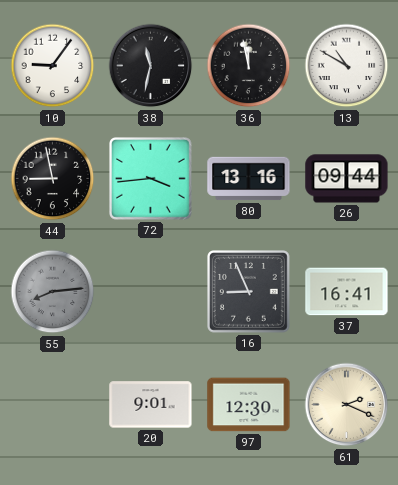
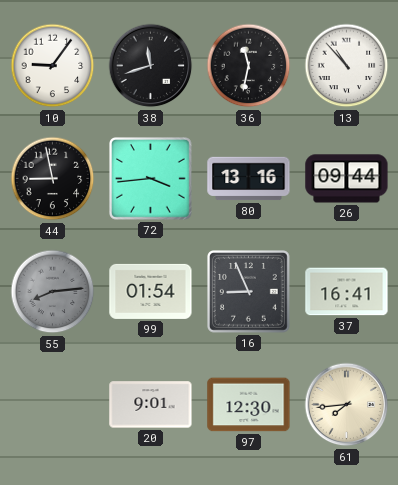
38: 11:32 -> 11:42 (151, 66)
36: 11:58 -> 11:32 (249, 66)
13: 10:50 -> 10:53 (347, 66)
99: none -> 01:54 (151, 291)
61: 2:19 -> 7:44 (347, 405)
